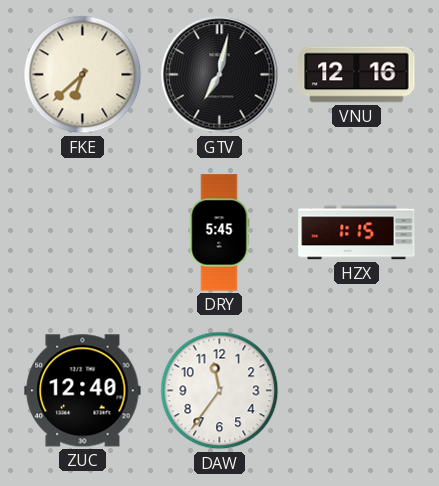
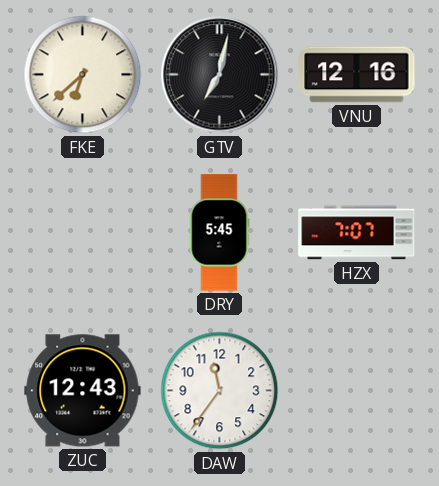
HZX: 1:15 -> 7:07 (357, 233)
ZUC: 12:40 -> 12:43 (83, 391)
